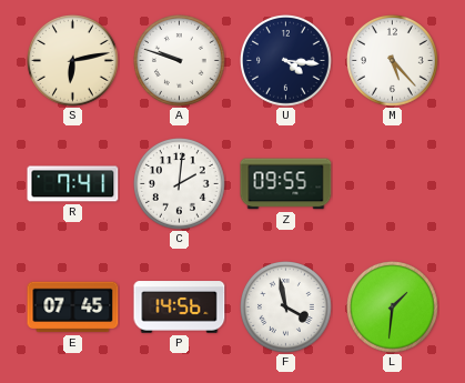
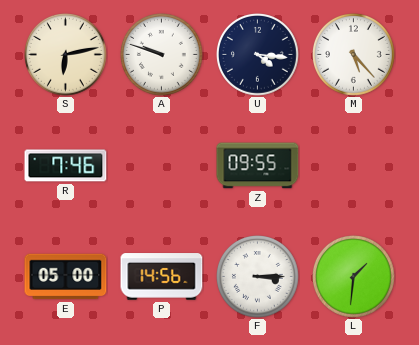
R: 7:41 -> 7:46 (66, 166)
C: 2:01 -> none (180, 184)
E: 07:45 -> 05:00 (66, 277)
F: 3:58 -> 3:15 (258, 277)
